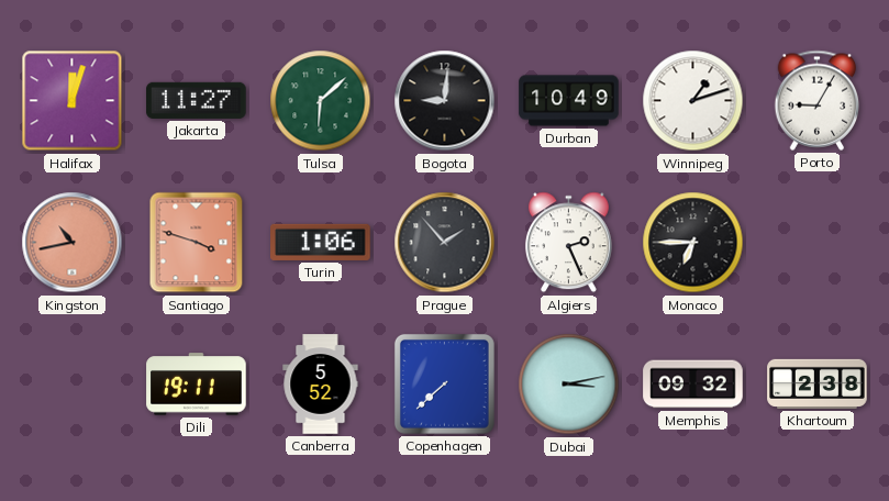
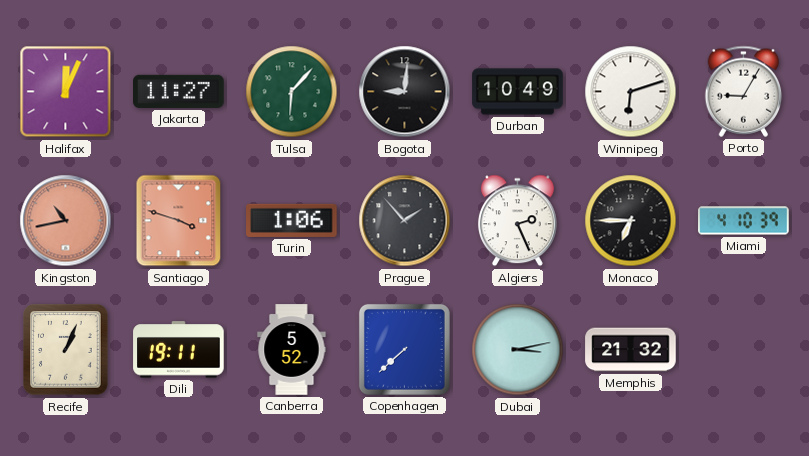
Halifax: 12:03 -> 12:04 (66, 92)
Tulsa: 6:08 -> 6:07 (292, 92)
Winnipeg: 1:12 -> 6:12 (631, 92)
Miami: none -> 4:10 (744, 221)
Recife: none -> 1:04 (66, 350)
Memphis: 09:32 -> 21:32 (631, 350)
Khartoum: 2:38 -> none (818, 383)
